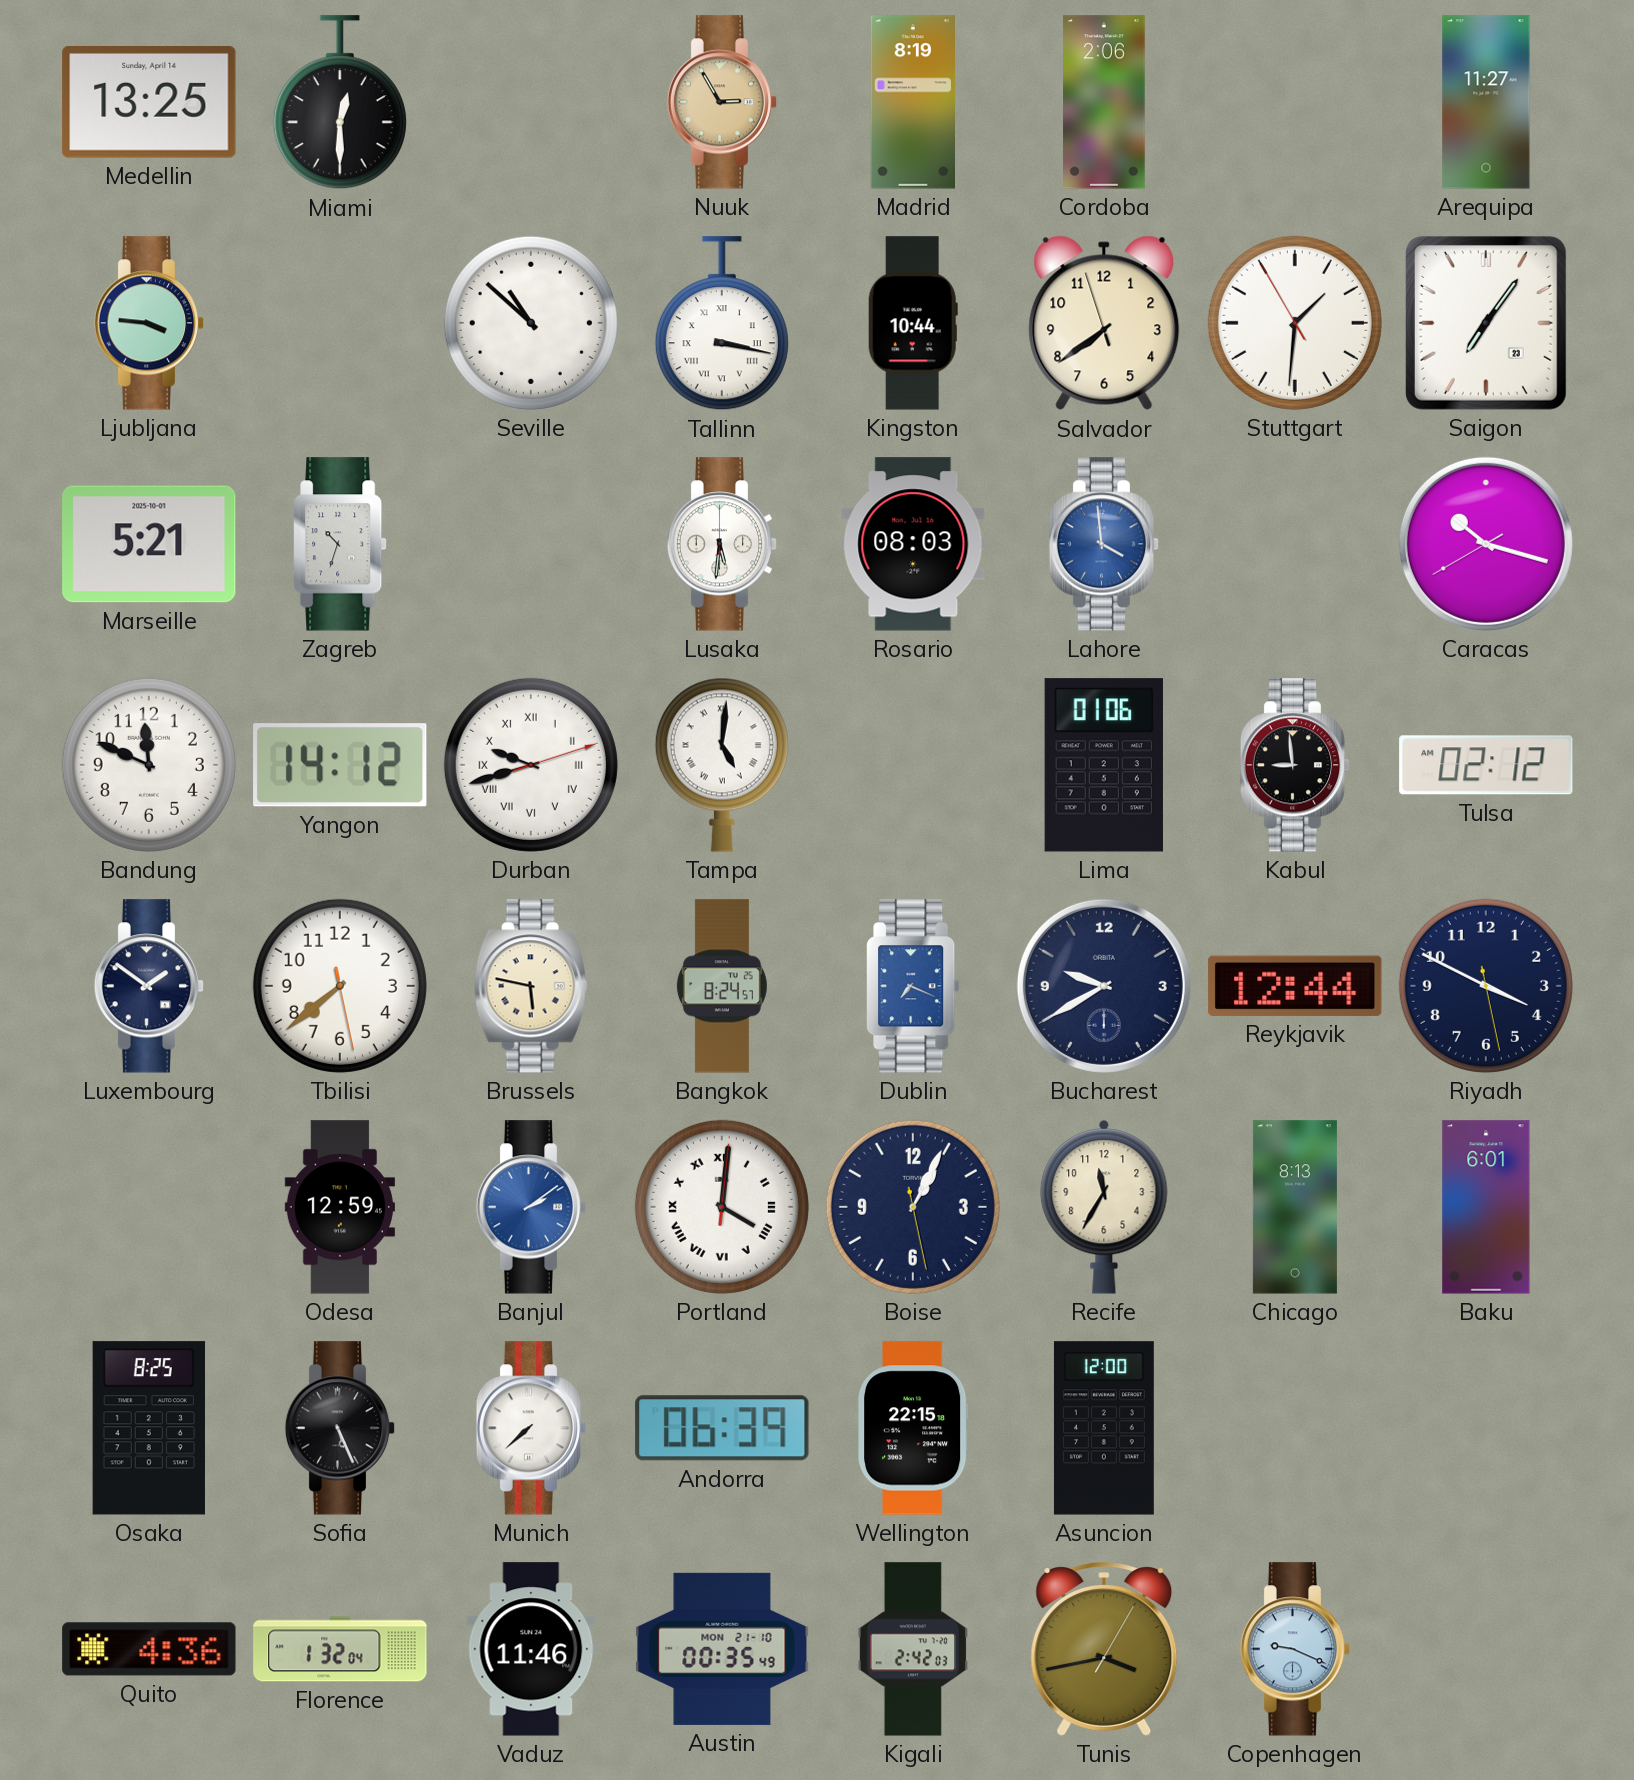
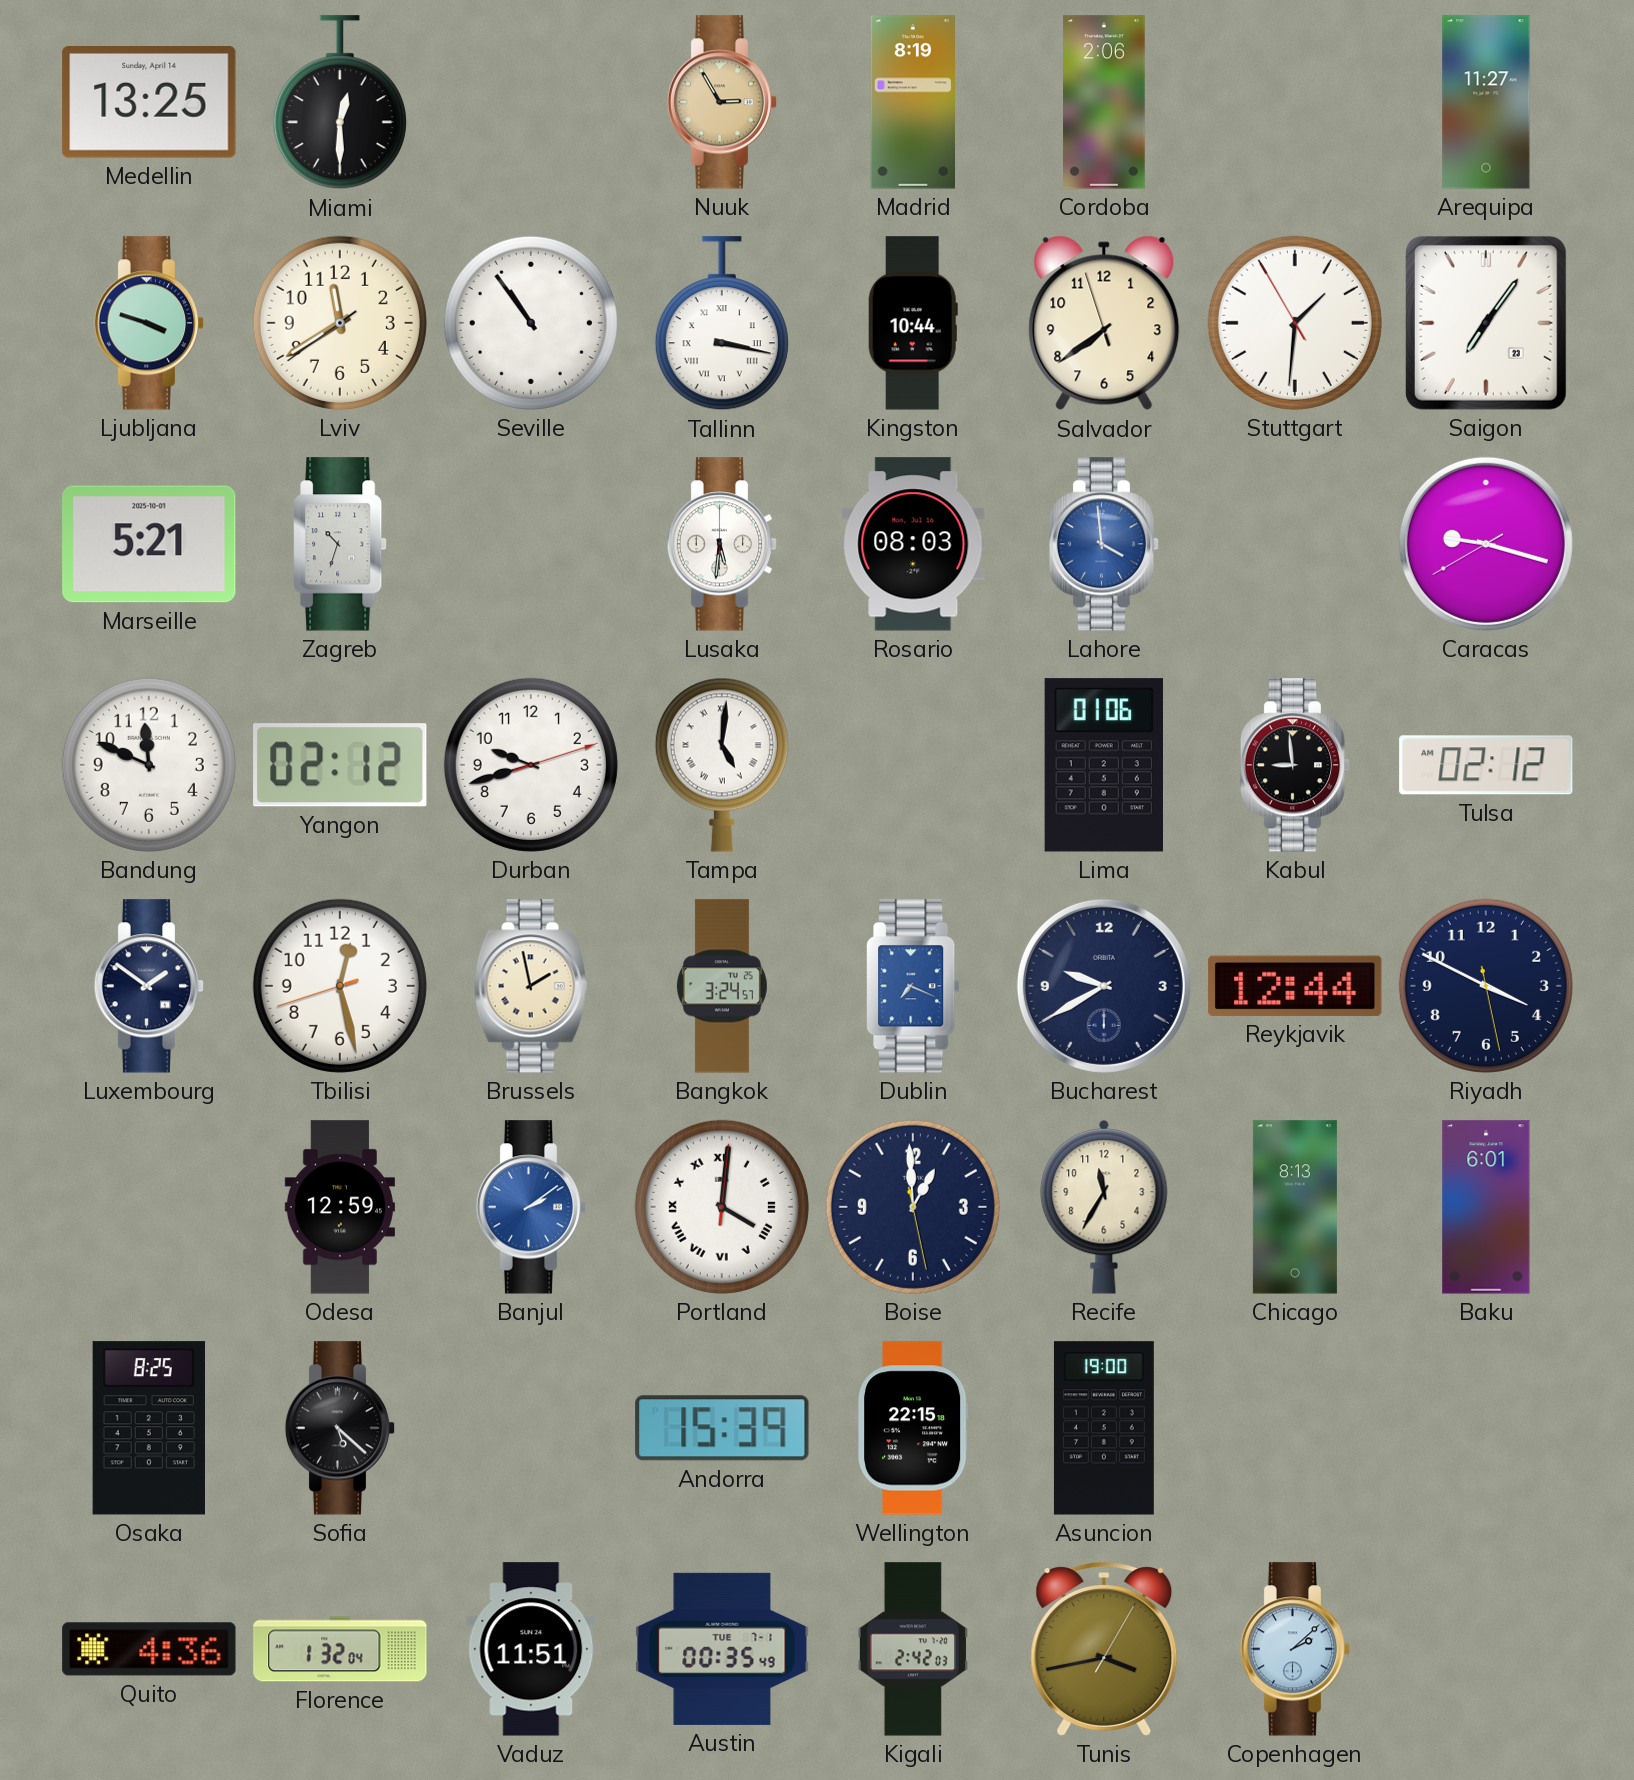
Ljubljana: 3:46 -> 3:48 (149, 323)
Lviv: none -> 11:39 (340, 323)
Seville: 10:52 -> 10:54 (531, 323)
Caracas: 10:17 -> 9:17 (1486, 544)
Yangon: 14:12 -> 02:12 (340, 765)
Durban numerals: Roman -> Arabic (531, 765)
Tbilisi: 7:38 -> 12:27 (340, 986)
Brussels: 5:47 -> 1:58 (531, 986)
Bangkok: 8:24 -> 3:24 (722, 986)
Boise: 1:04 -> 12:59 (913, 1207)
Sofia: 5:26 -> 5:22 (340, 1428)
Munich: 7:38 -> none (531, 1428)
Andorra: 06:39 -> 15:39 (722, 1428)
Asuncion: 12:00 -> 19:00 (1104, 1428)
Vaduz: 11:46 -> 11:51 (531, 1649)
Austin date: MON 21-10 -> TUE 7-1 (722, 1649)
Copenhagen: 9:19 -> 2:08 (1295, 1649)
